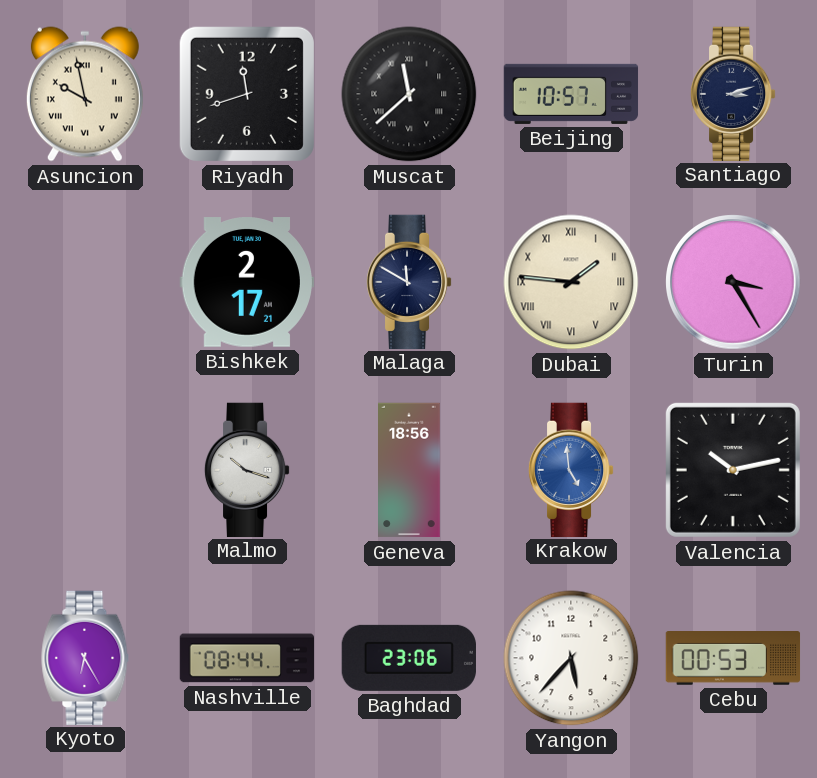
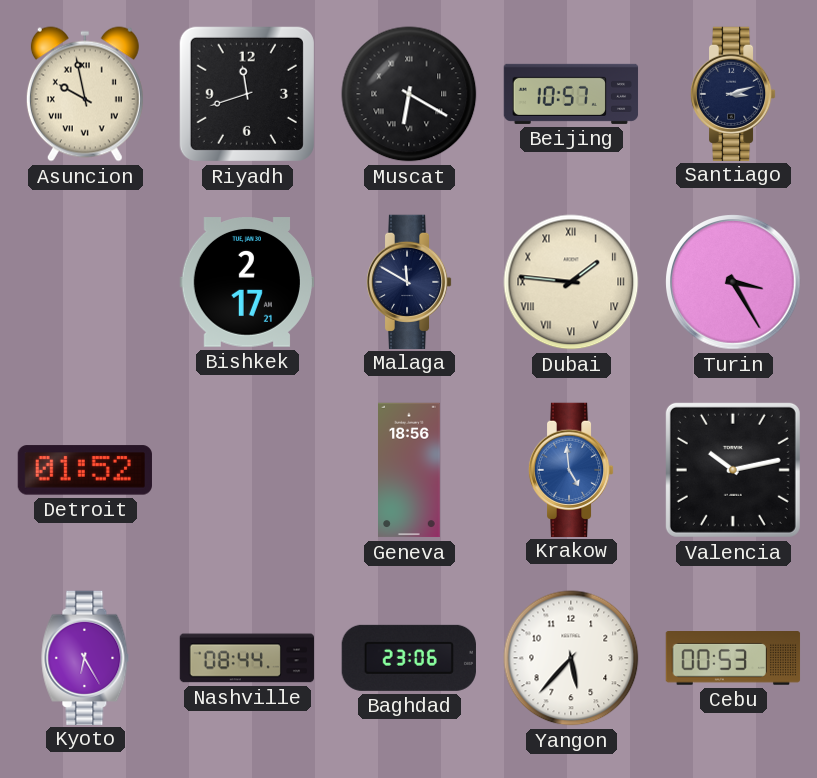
Muscat: 11:38 -> 6:20 (409, 94)
Detroit: none -> 01:52 (85, 470)
Malmo: 10:18 -> none (247, 469)
